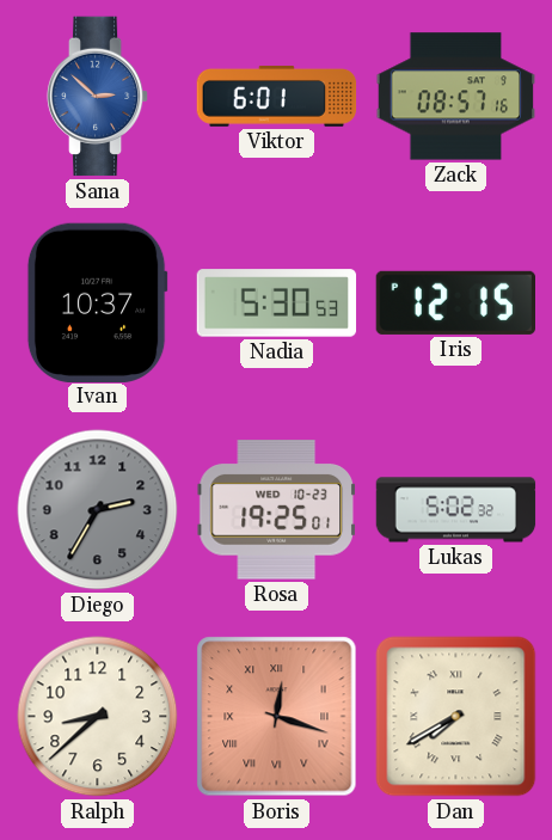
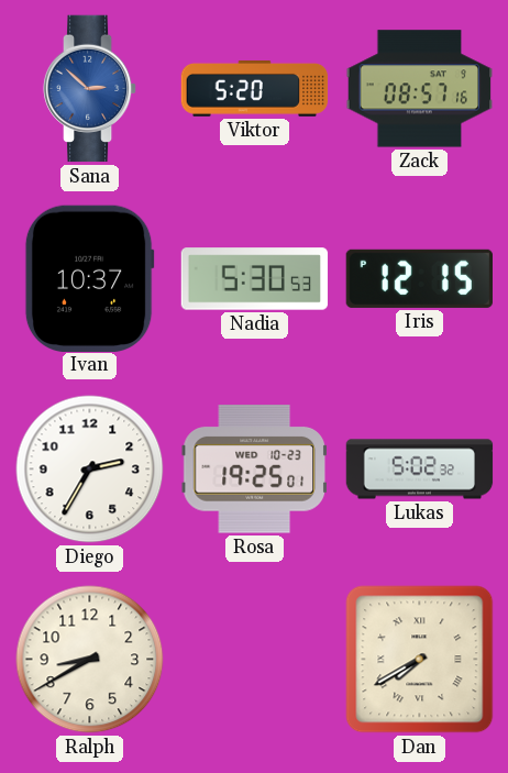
Viktor: 6:01 -> 5:20 (255, 88)
Diego dial: grey -> white (90, 470)
Ralph: 8:38 -> 8:40 (90, 660)
Boris: 12:18 -> none (277, 717)
